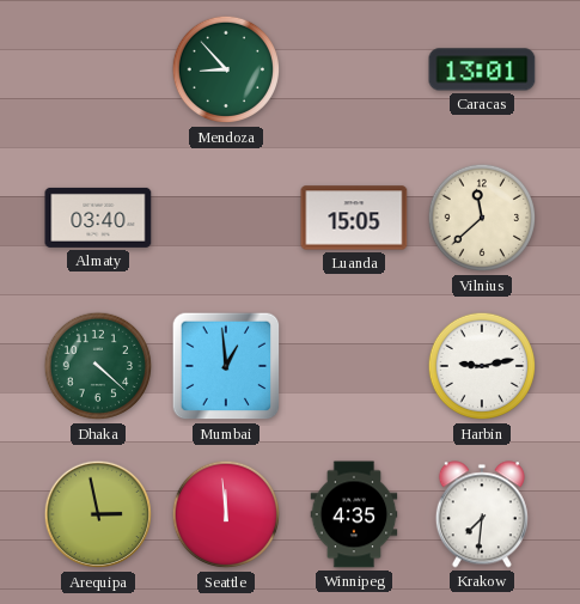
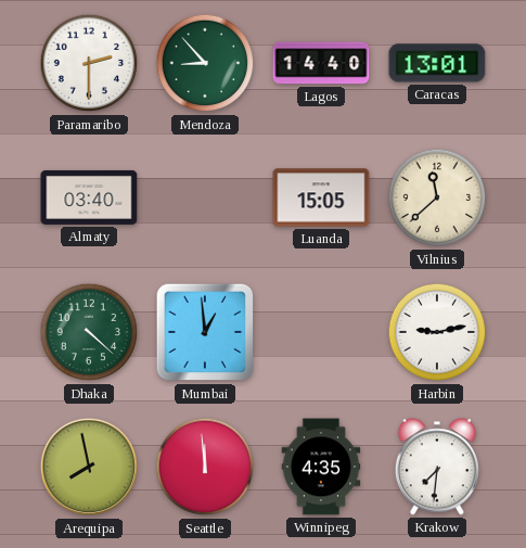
Paramaribo: none -> 2:30 (89, 63)
Lagos: none -> 14:40 (321, 63)
Arequipa: 2:58 -> 7:58 (89, 467)
